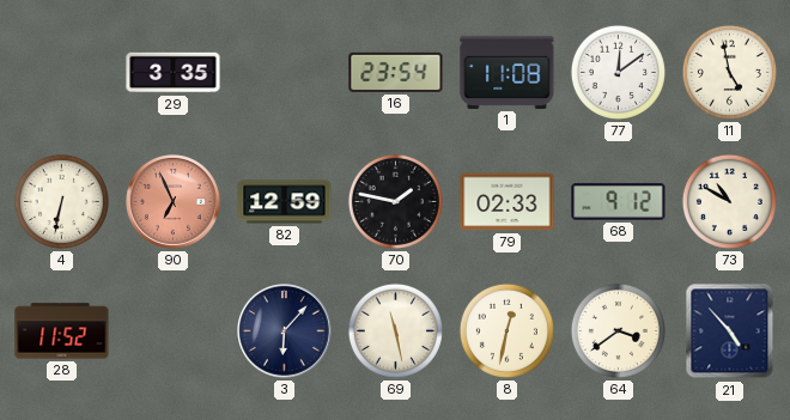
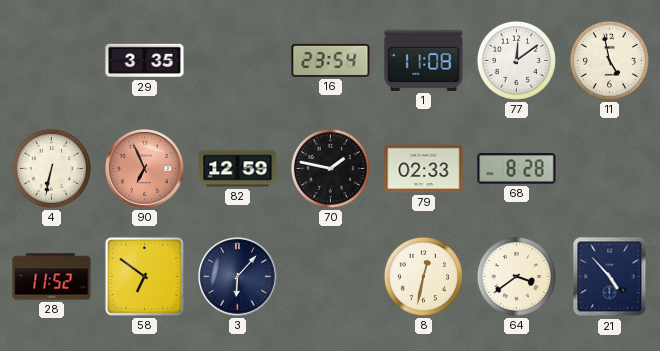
68: 9:12 -> 8:28 (517, 169)
73: 10:50 -> none (729, 201)
58: none -> 6:51 (144, 276)
69: 11:28 -> none (395, 330)
